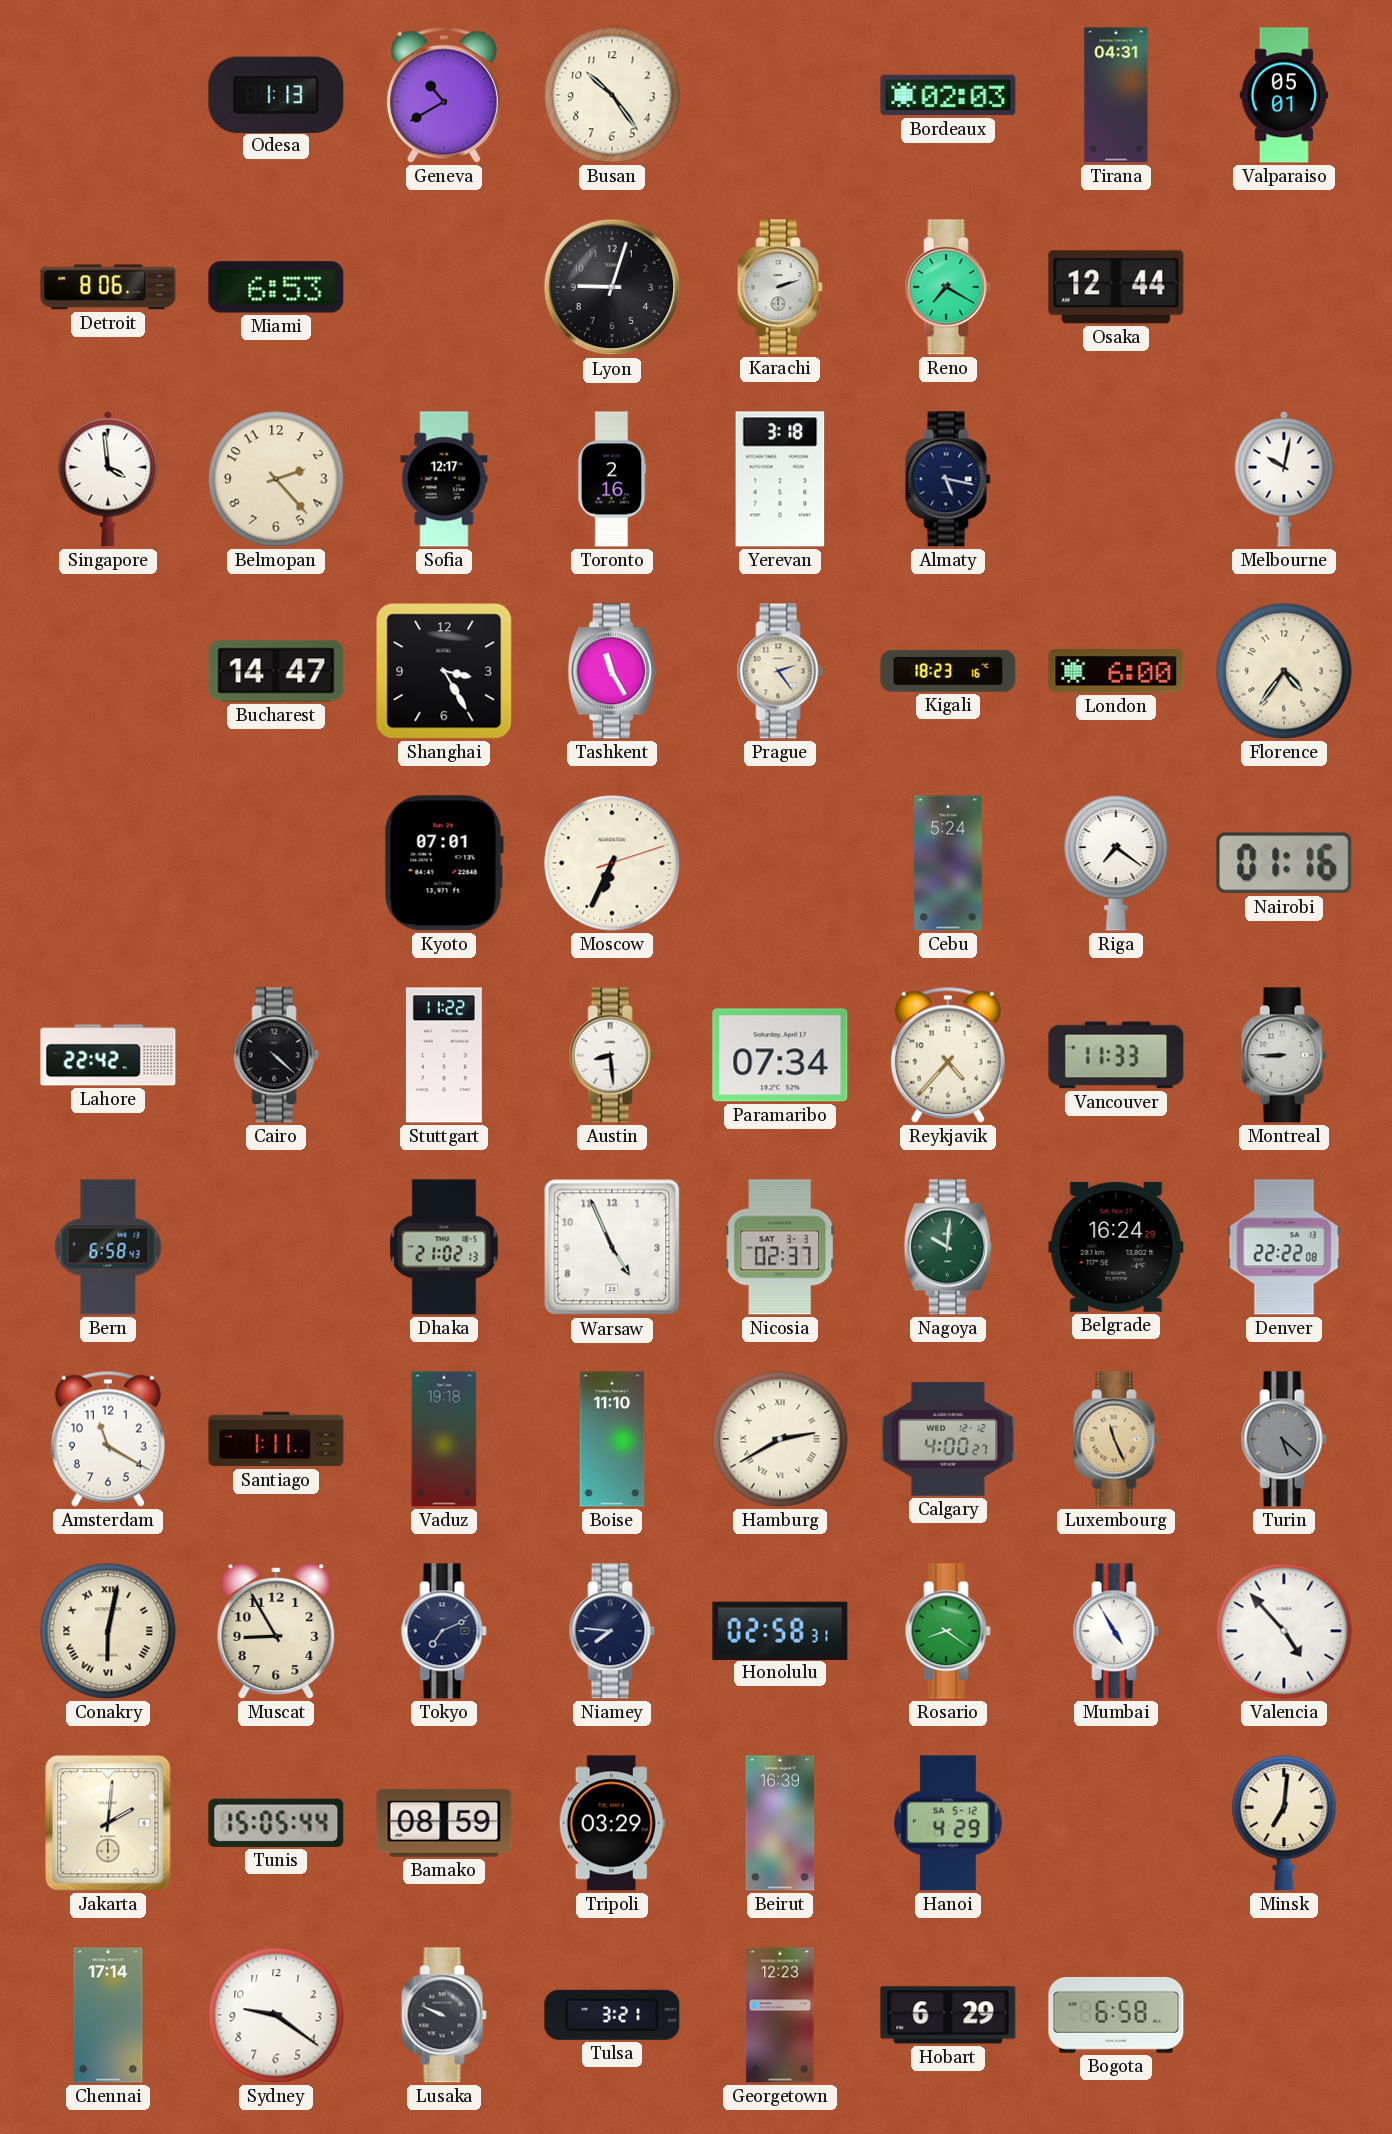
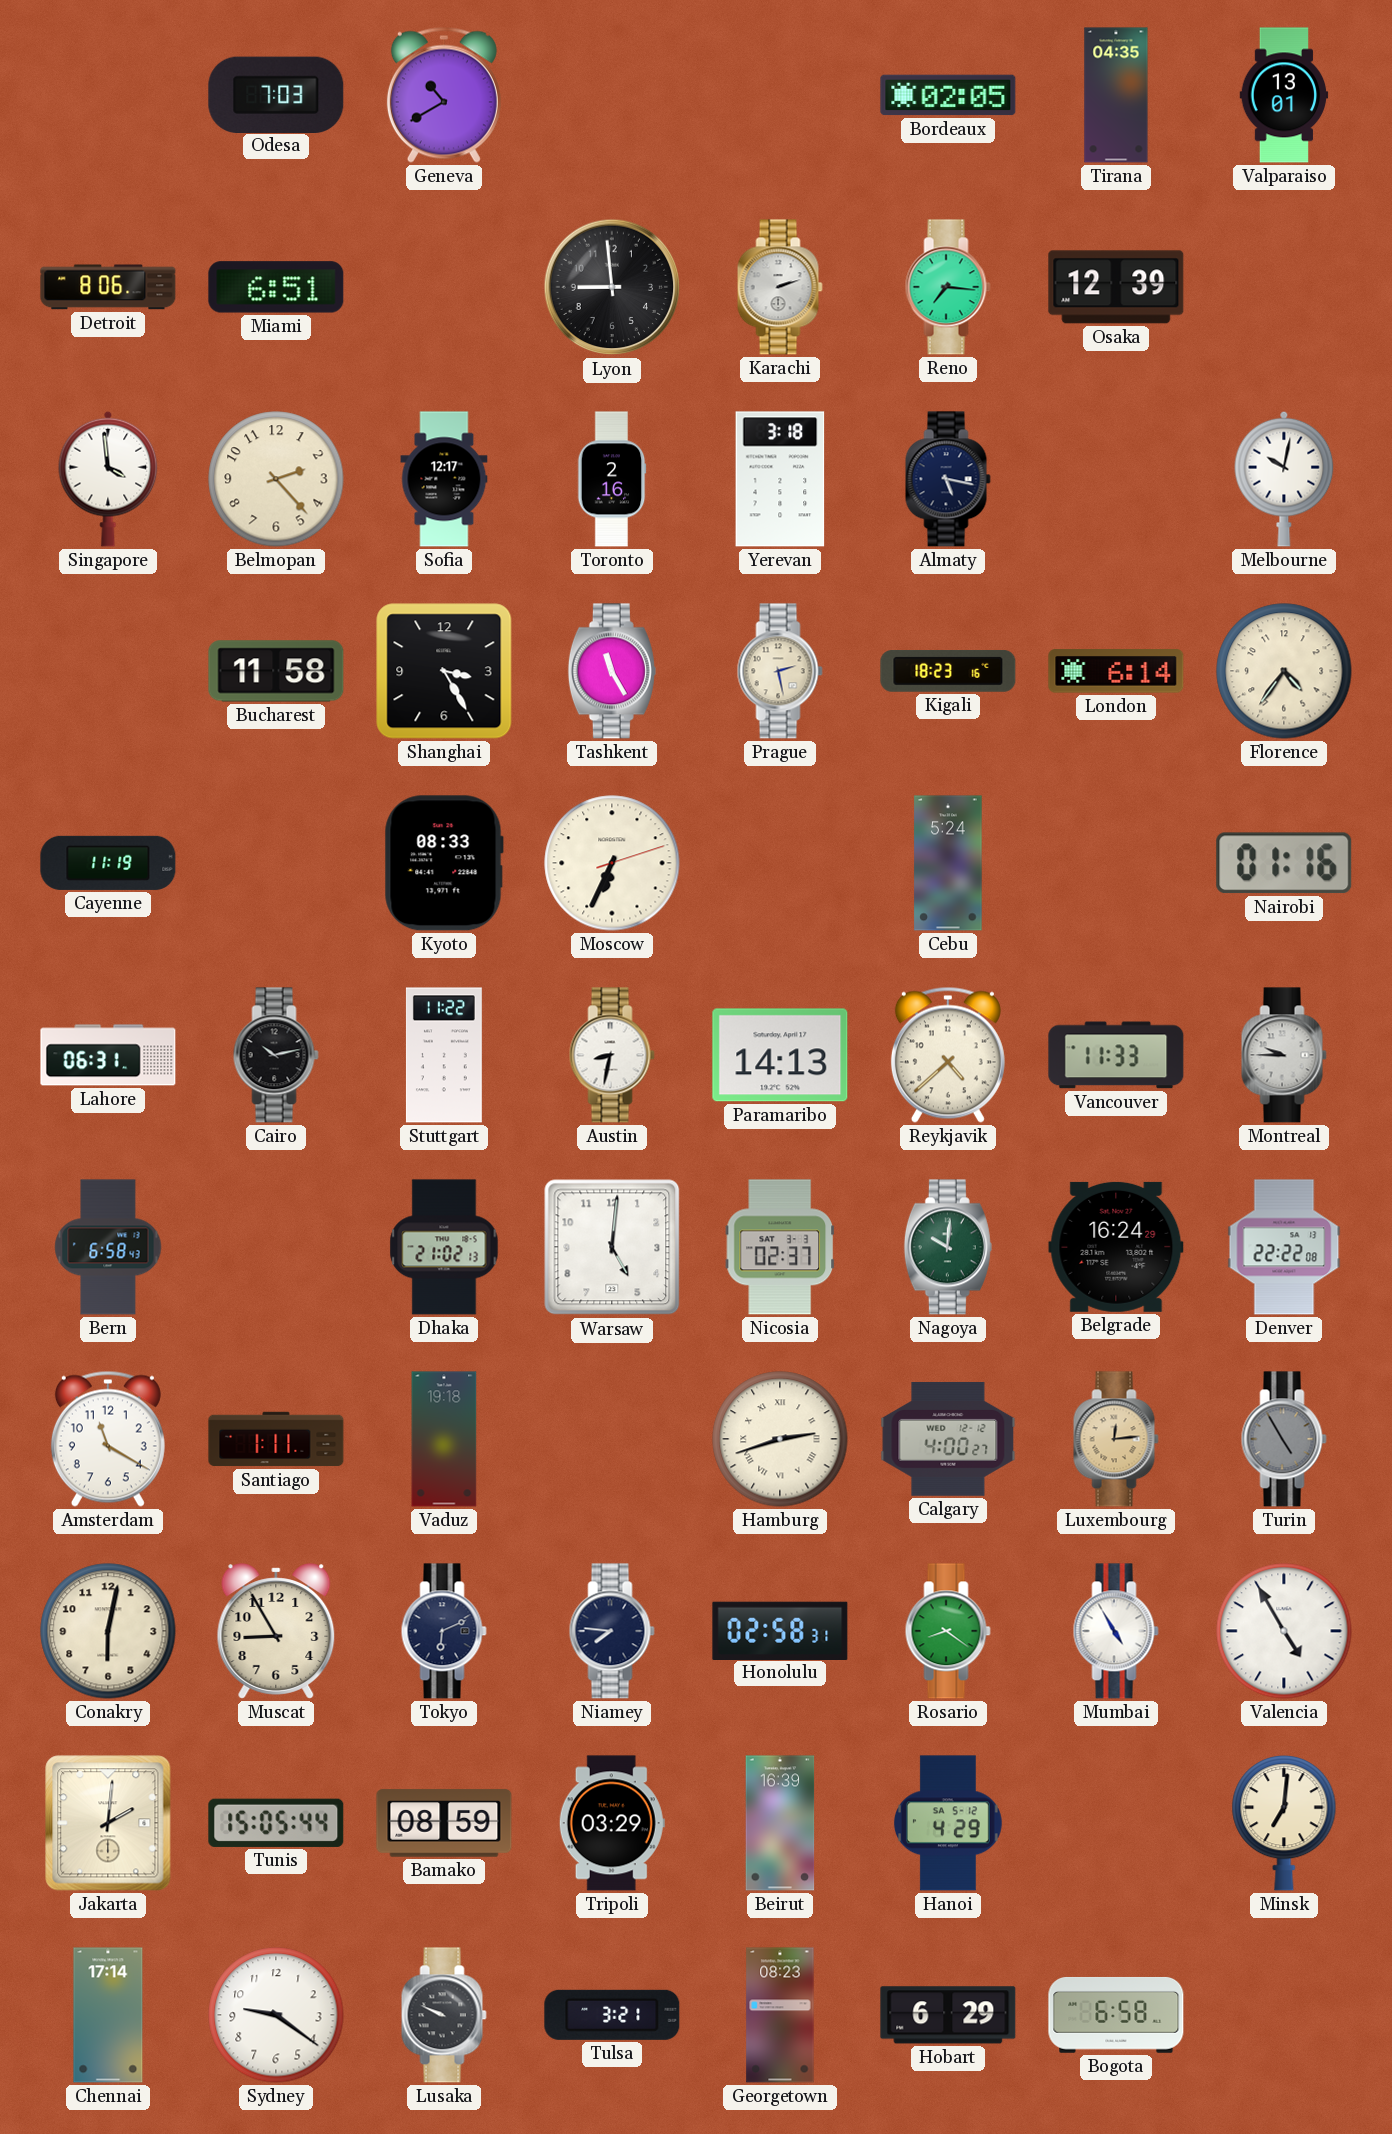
Odesa: 1:13 -> 7:03 (276, 94)
Busan: 10:24 -> none (612, 95)
Bordeaux: 02:03 -> 02:05 (948, 95)
Tirana: 04:31 -> 04:35 (1116, 95)
Valparaiso: 05:01 -> 13:01 (1284, 95)
Miami: 6:53 -> 6:51 (276, 287)
Lyon: 9:03 -> 8:59 (612, 287)
Reno: 7:20 -> 7:16 (948, 287)
Osaka: 12:44 -> 12:39 (1116, 287)
Bucharest: 14:47 -> 11:58 (276, 671)
Prague: 2:24 -> 2:28 (780, 671)
London: 6:00 -> 6:14 (1116, 671)
Cayenne: none -> 11:19 (108, 863)
Kyoto: 07:01 -> 08:33 (444, 863)
Riga: 7:21 -> none (1116, 864)
Lahore: 22:42 -> 06:31 (108, 1055)
Cairo: 4:22 -> 10:13 (276, 1055)
Austin: 8:29 -> 8:32 (612, 1055)
Paramaribo: 07:34 -> 14:13 (780, 1055)
Reykjavik: 4:37 -> 4:38 (948, 1055)
Montreal: 8:45 -> 9:45 (1284, 1055)
Warsaw: 4:56 -> 5:01 (612, 1247)
Boise: 11:10 -> none (612, 1439)
Hamburg: 2:40 -> 2:42 (780, 1439)
Luxembourg: 11:26 -> 12:14 (1116, 1439)
Turin: 5:22 -> 4:55 (1284, 1439)
Conakry numerals: Roman -> Arabic (108, 1631)
Tokyo: 7:11 -> 6:11 (444, 1631)
Valencia: 4:53 -> 4:55 (1284, 1631)
Georgetown: 12:23 -> 08:23 (780, 2015)
